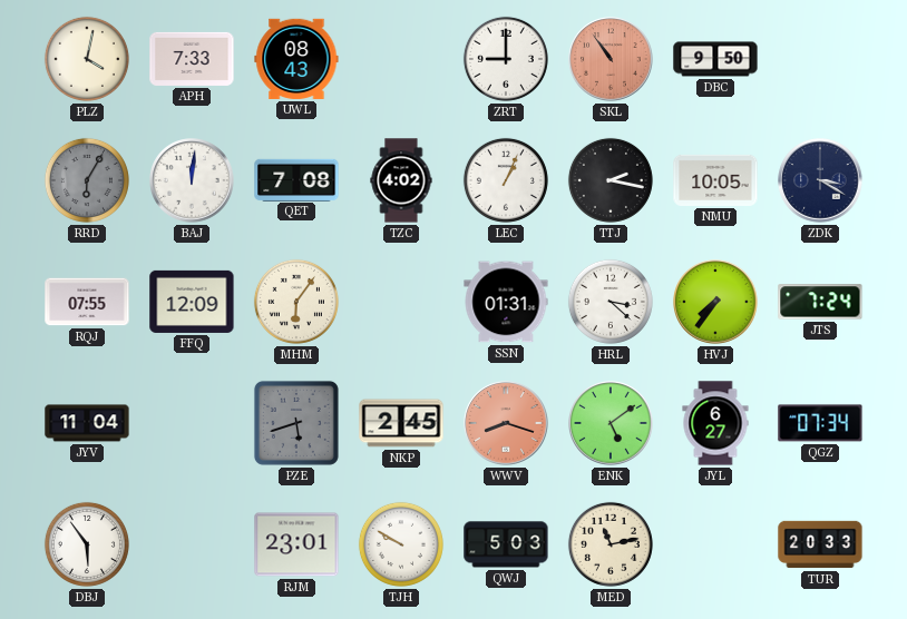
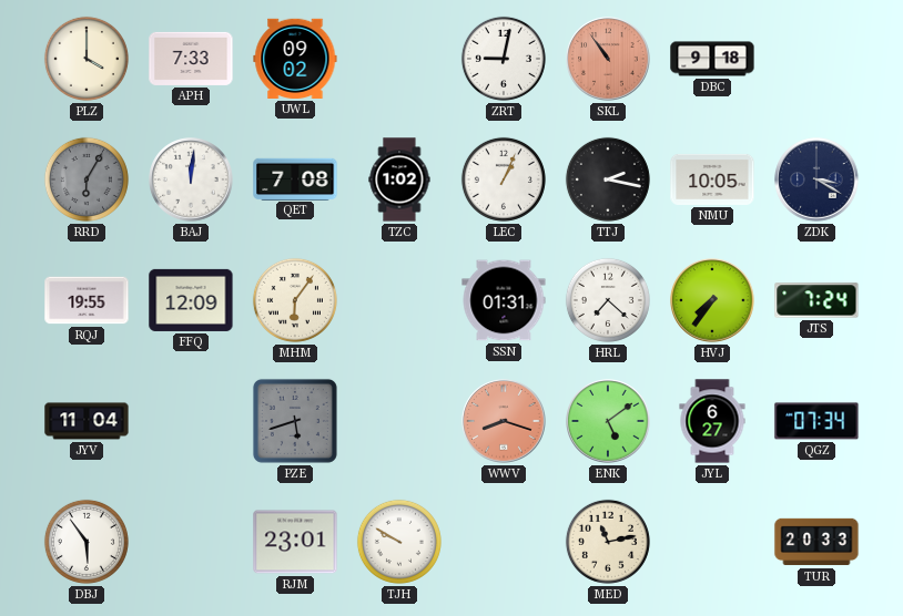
PLZ: 4:02 -> 4:00 (87, 59)
UWL: 08:43 -> 09:02 (295, 59)
ZRT: 9:00 -> 9:02 (504, 59)
DBC: 9:50 -> 9:18 (712, 59)
TZC: 4:02 -> 1:02 (399, 179)
RQJ: 07:55 -> 19:55 (87, 300)
HRL: 3:22 -> 7:22 (608, 300)
NKP: 2:45 -> none (401, 423)
QWJ: 5:03 -> none (506, 544)
